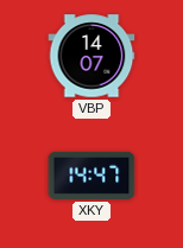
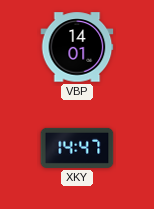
VBP: 14:07 -> 14:01 (77, 47)
